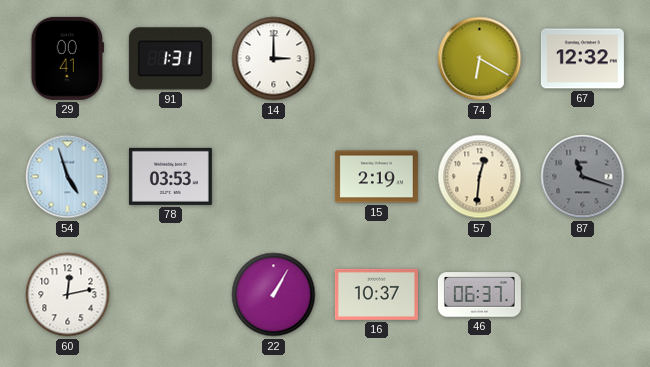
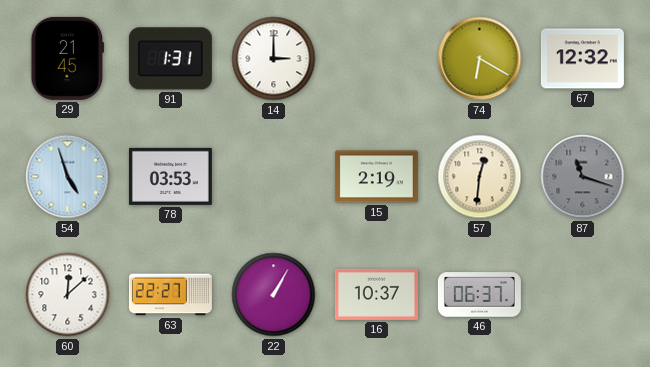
29: 00:41 -> 21:45 (68, 58)
60: 12:13 -> 12:08 (68, 295)
63: none -> 22:27 (170, 295)
